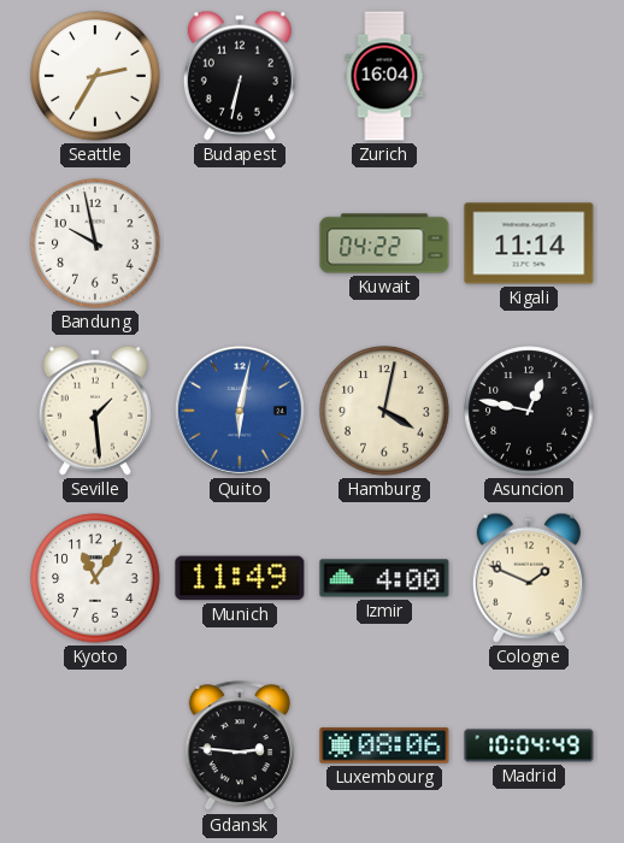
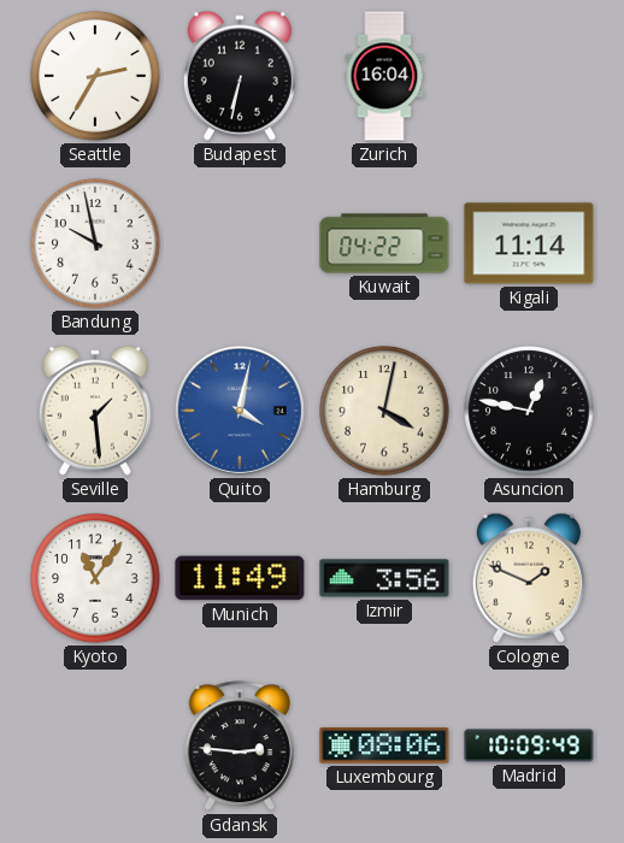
Quito: 6:02 -> 4:02 (240, 411)
Izmir: 4:00 -> 3:56 (384, 578)
Madrid: 10:04 -> 10:09 (529, 745)
